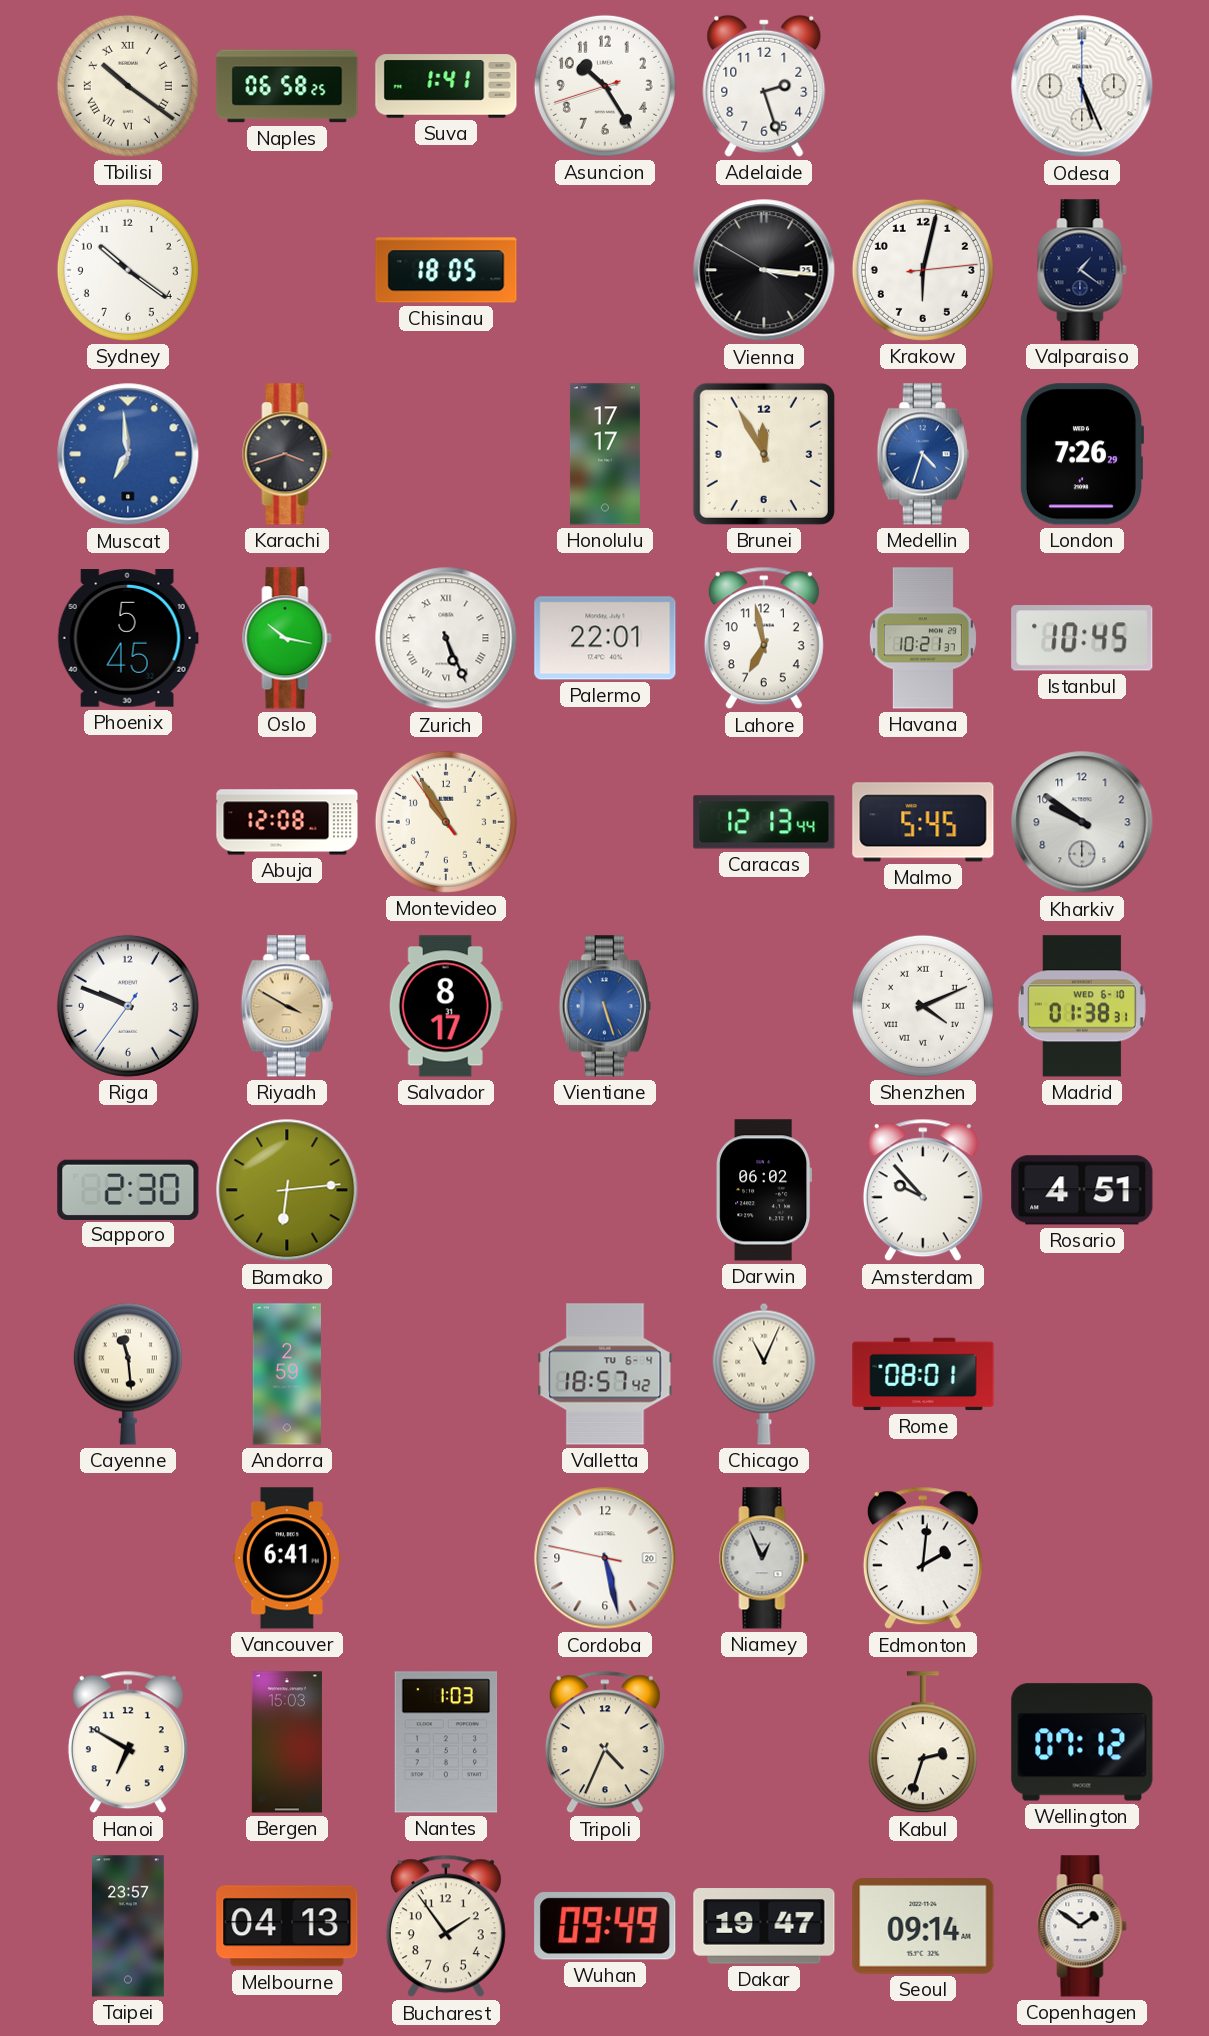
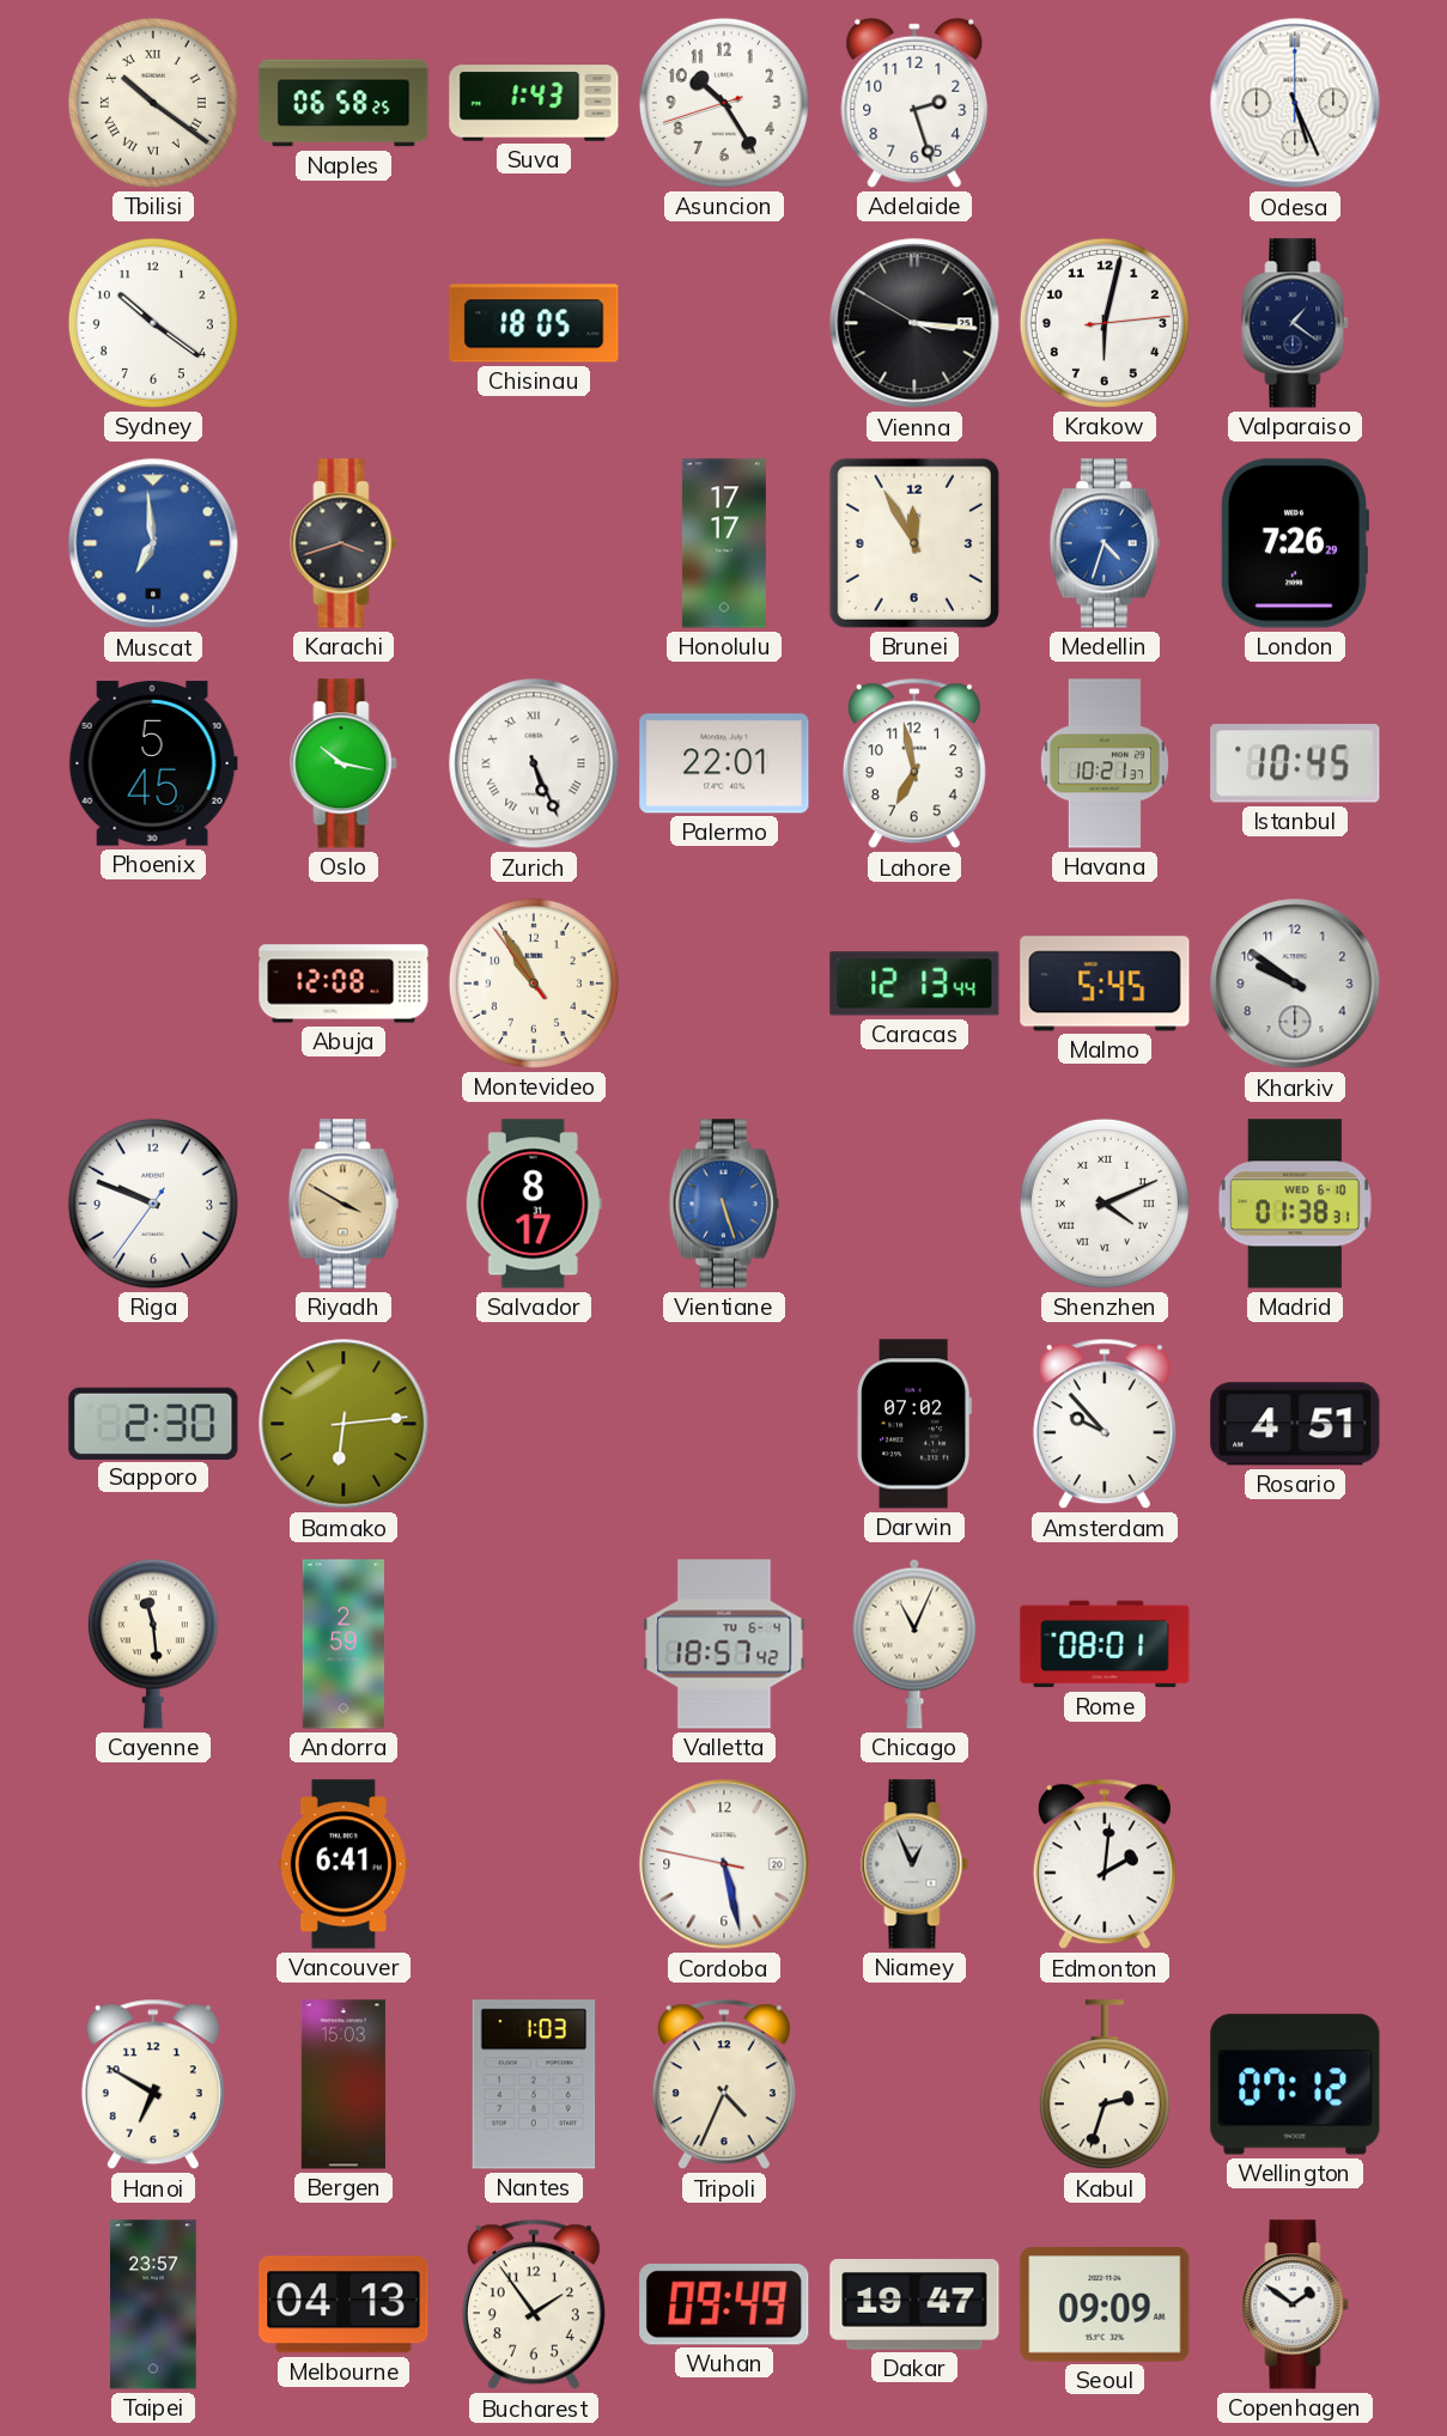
Suva: 1:41 -> 1:43 (534, 103)
Darwin: 06:02 -> 07:02 (914, 1424)
Seoul: 09:14 -> 09:09 (1105, 2306)
